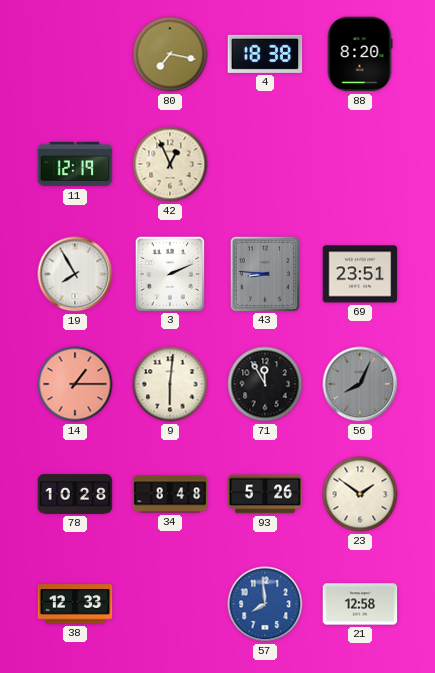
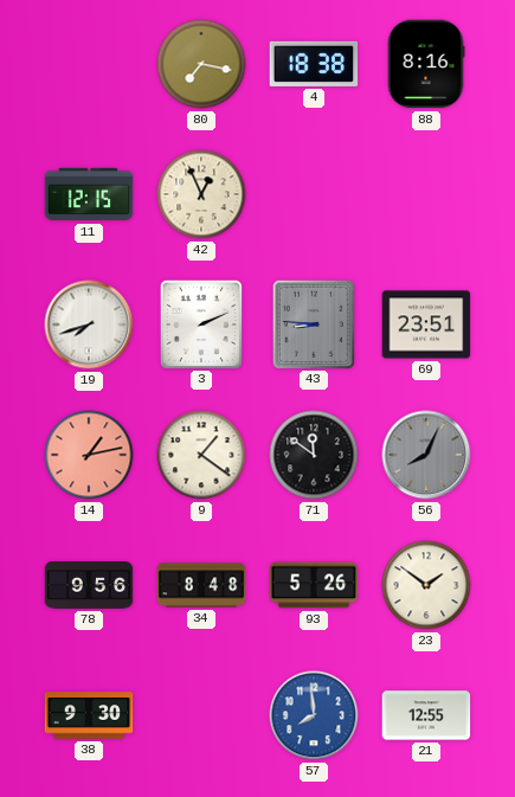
88: 8:20 -> 8:16 (426, 64)
11: 12:19 -> 12:15 (89, 194)
19: 7:55 -> 7:42 (89, 324)
14: 1:15 -> 1:13 (89, 455)
9: 6:01 -> 1:21 (201, 455)
71: 11:55 -> 11:51 (314, 455)
78: 10:28 -> 9:56 (89, 585)
38: 12:33 -> 9:30 (89, 715)
21: 12:58 -> 12:55 (426, 715)
